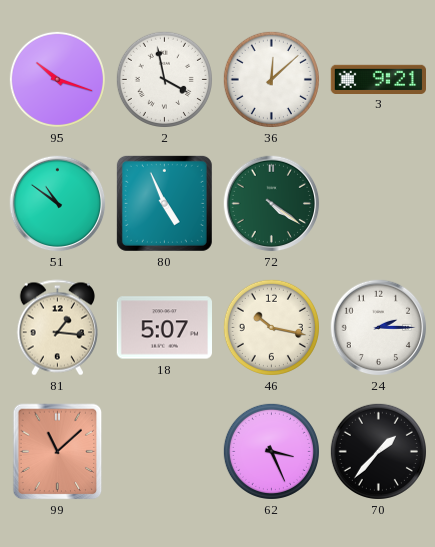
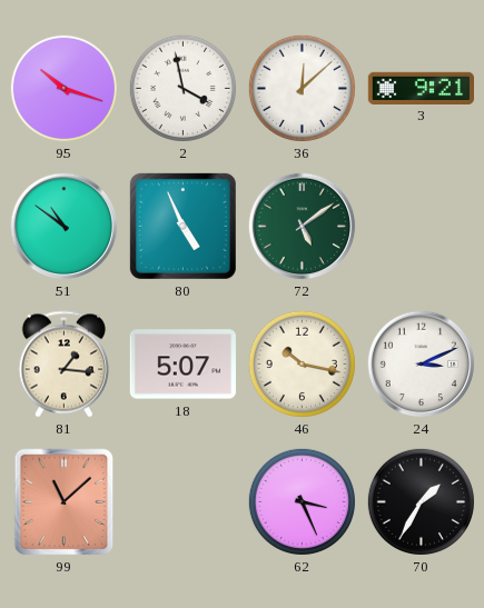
72: 4:21 -> 5:09 (303, 227)
24: 2:15 -> 3:11 (422, 365)
70: 1:37 -> 1:35 (421, 501)
